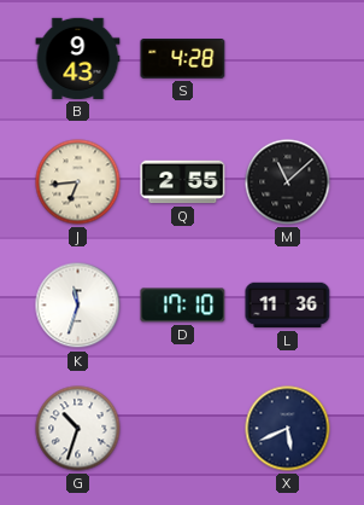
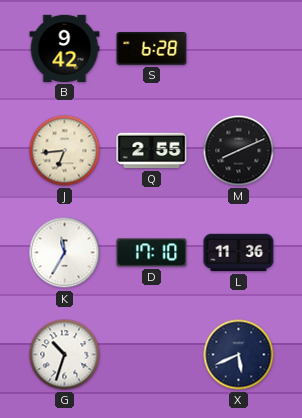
B: 9:43 -> 9:42 (65, 48)
S: 4:28 -> 6:28 (152, 49)
M: 11:08 -> 8:11 (239, 151)
K: 11:33 -> 11:35 (65, 253)
